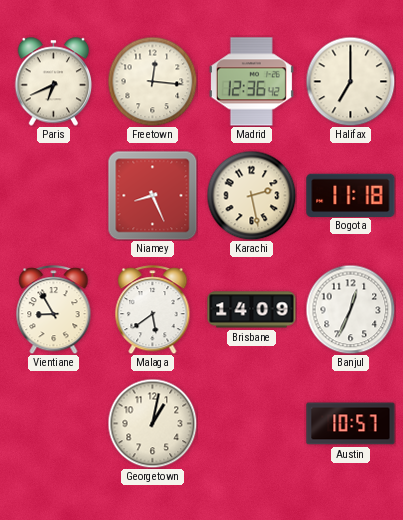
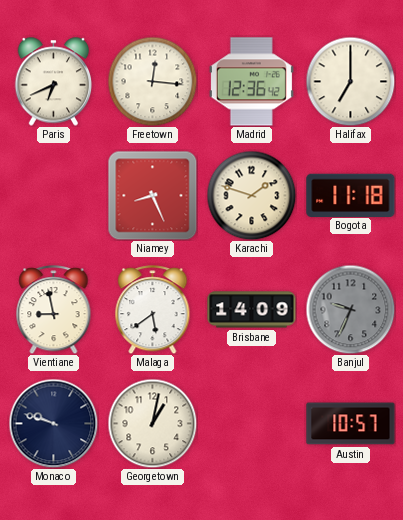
Karachi: 2:28 -> 1:48 (251, 195)
Vientiane: 8:55 -> 8:58 (54, 310)
Banjul: 12:34 -> 9:34 (350, 309)
Banjul dial: white -> grey (350, 309)
Monaco: none -> 9:48 (53, 423)
